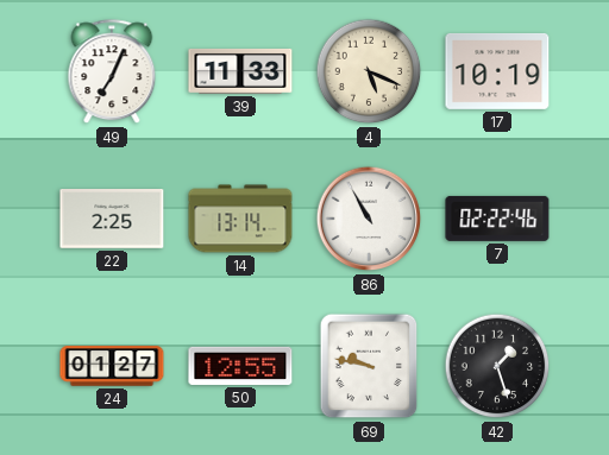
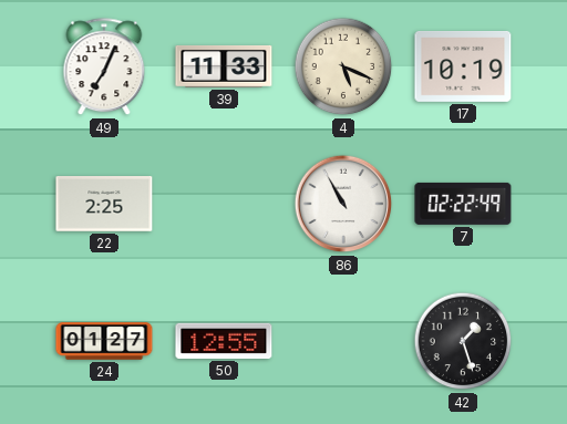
14: 13:14 -> none (240, 219)
7: 02:22:46 -> 02:22:49 (463, 204)
69: 9:47 -> none (369, 366)
